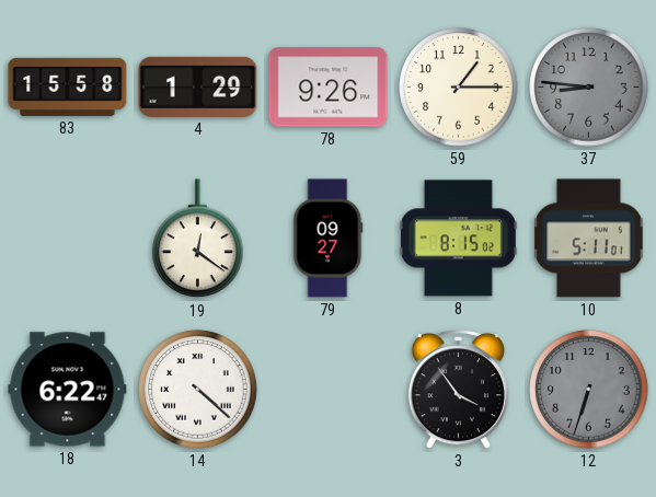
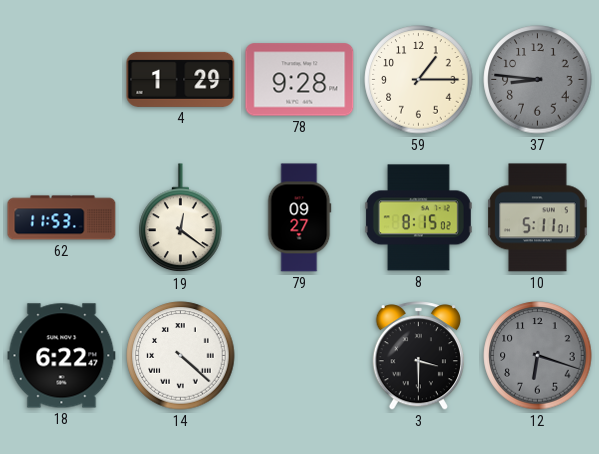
83: 15:58 -> none (68, 86)
78: 9:26 -> 9:28 (300, 80)
62: none -> 11:53 (62, 218)
3: 3:54 -> 3:30 (418, 356)
12: 6:33 -> 6:18 (538, 356)
